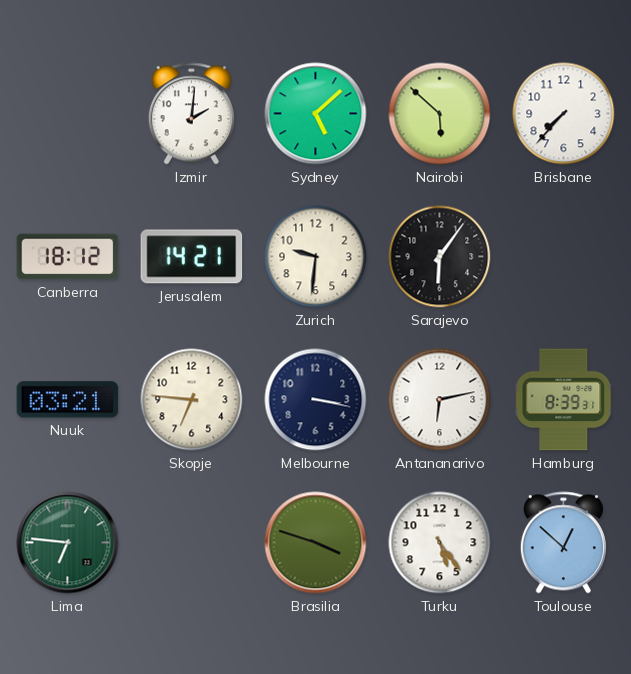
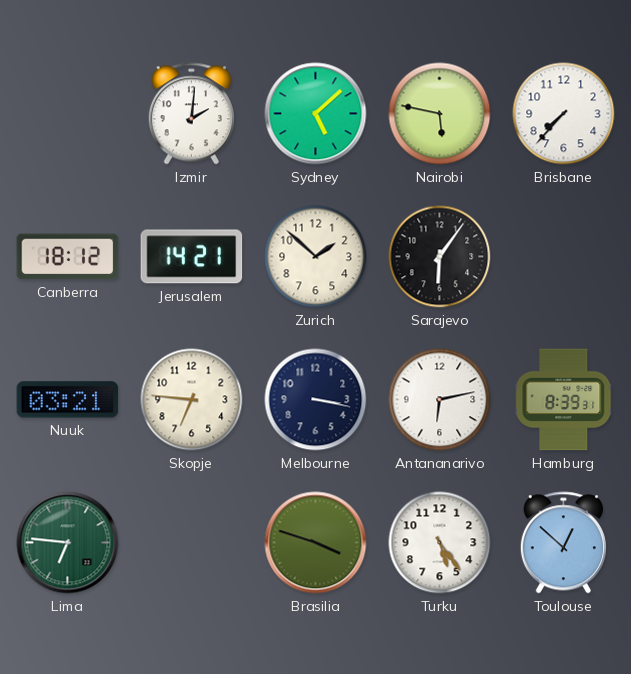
Nairobi: 5:52 -> 5:47 (440, 114)
Zurich: 9:31 -> 1:52 (316, 257)
